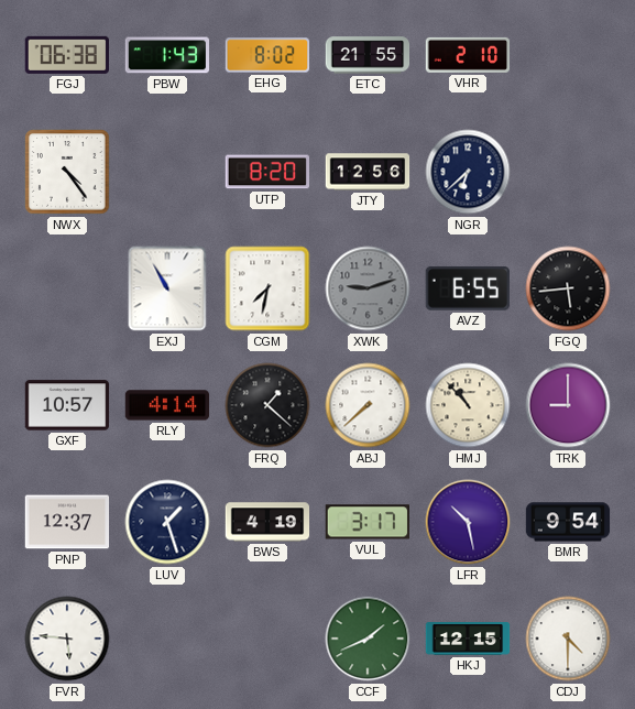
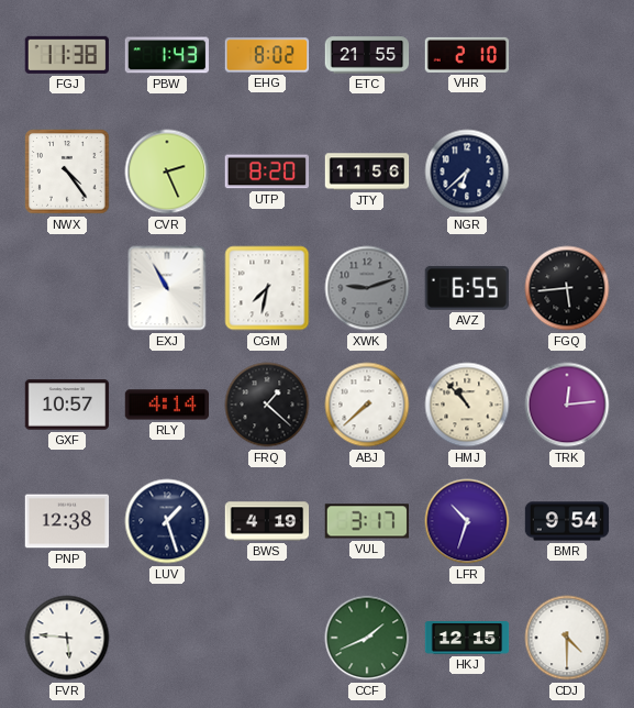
FGJ: 06:38 -> 11:38 (66, 55)
CVR: none -> 2:26 (167, 172)
JTY: 12:56 -> 11:56 (367, 172)
TRK: 9:00 -> 12:14 (567, 405)
PNP: 12:37 -> 12:38 (67, 521)
LFR: 10:28 -> 10:33 (467, 521)
